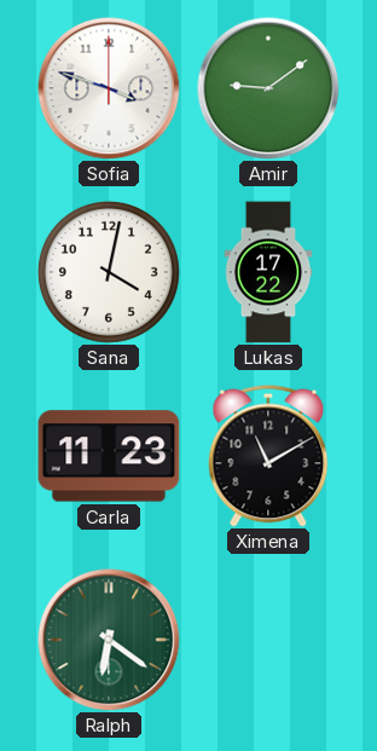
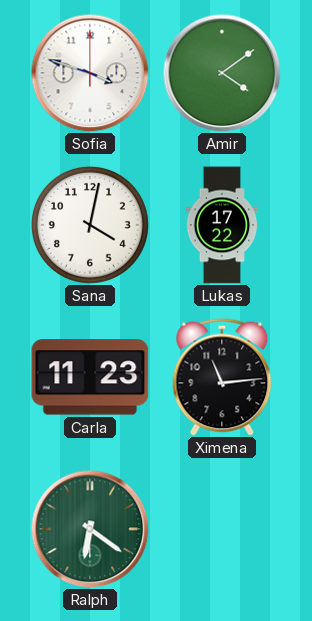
Amir: 9:09 -> 4:09 (222, 73)
Ximena: 11:10 -> 11:14 (222, 377)
